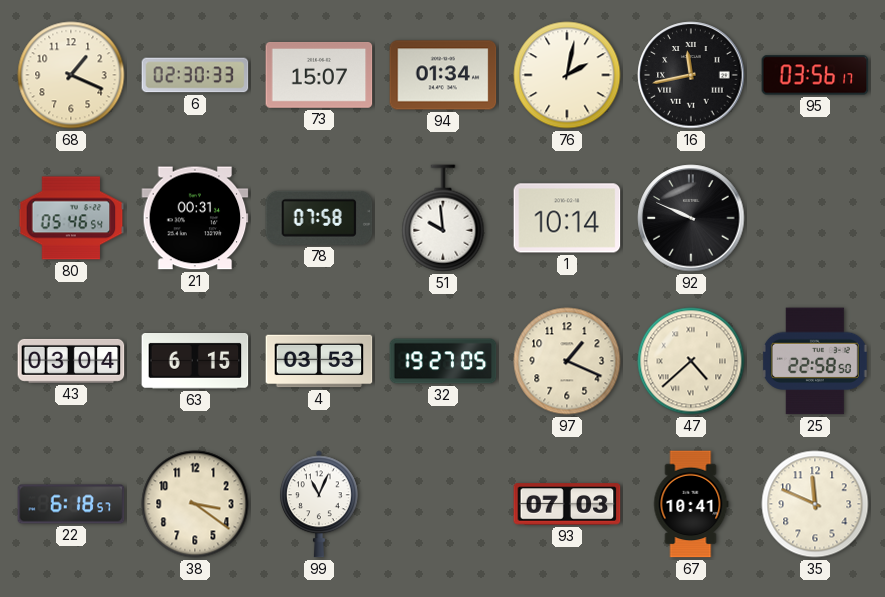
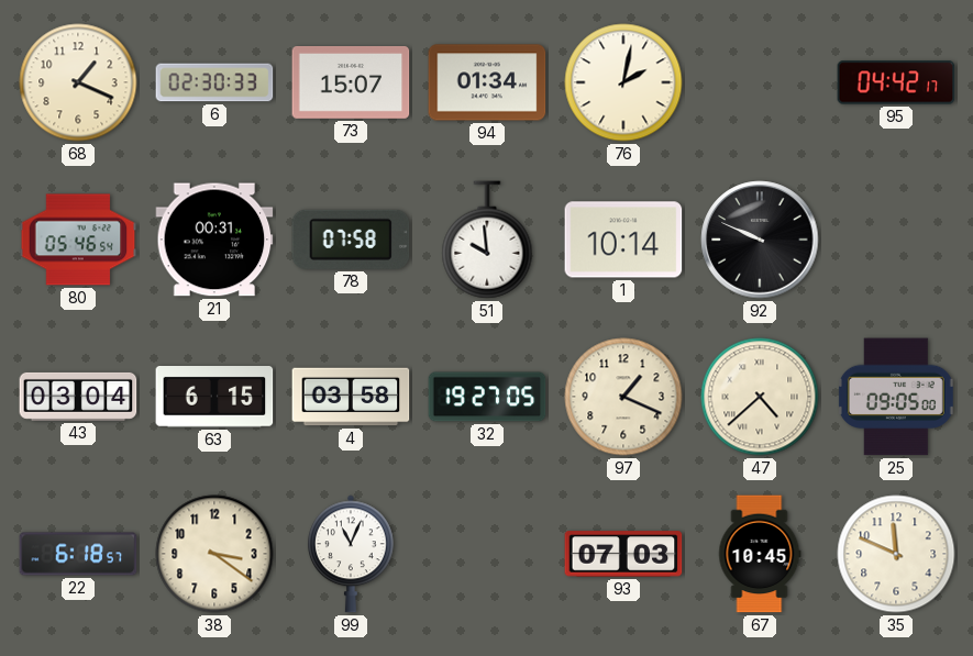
16: 11:43 -> none (691, 75)
95: 03:56 -> 04:42 (896, 82)
4: 03:53 -> 03:58 (351, 397)
25: 22:58 -> 09:05 (896, 397)
67: 10:41 -> 10:45 (760, 554)
